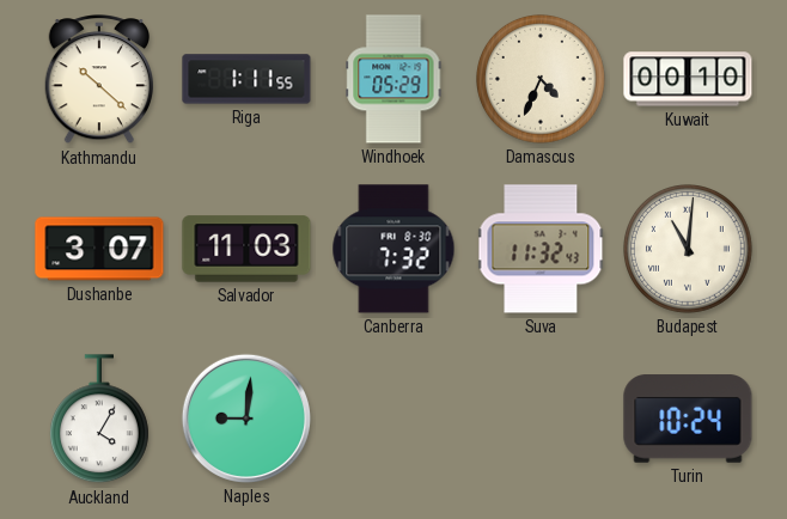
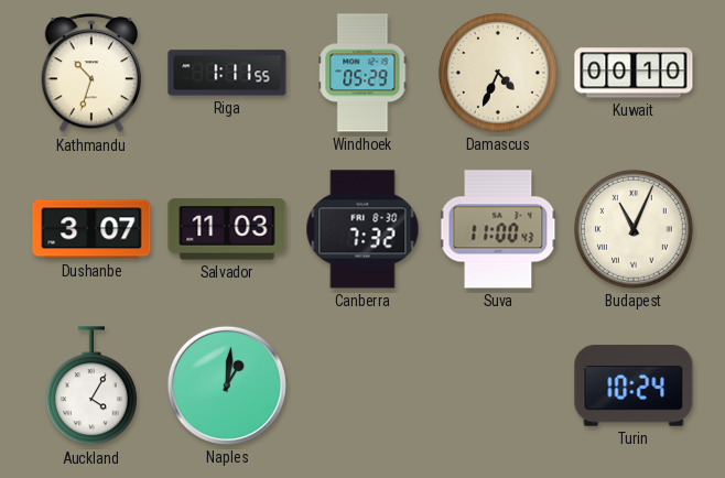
Kathmandu: 10:22 -> 10:33 (90, 74)
Suva: 11:32 -> 11:00 (498, 229)
Budapest: 11:01 -> 11:04 (635, 230)
Naples: 9:01 -> 1:01 (227, 385)
